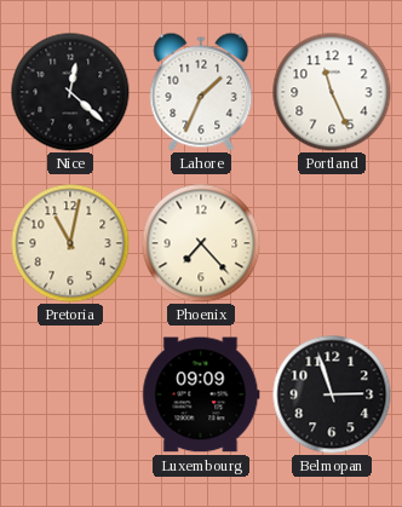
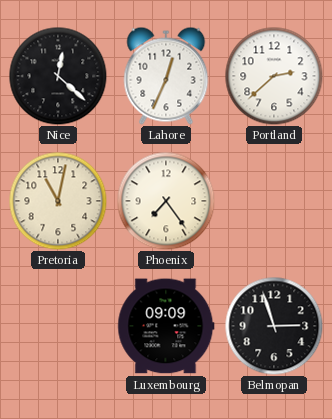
Lahore: 1:34 -> 12:34 (166, 76)
Portland: 11:26 -> 2:38 (274, 76)
Phoenix: 7:23 -> 7:24 (166, 201)
